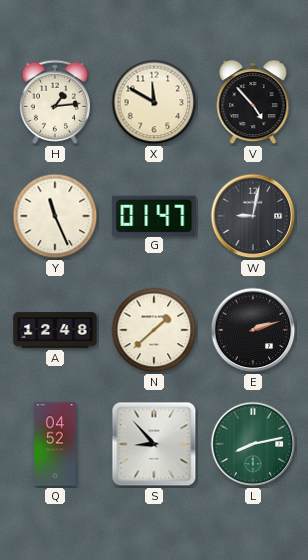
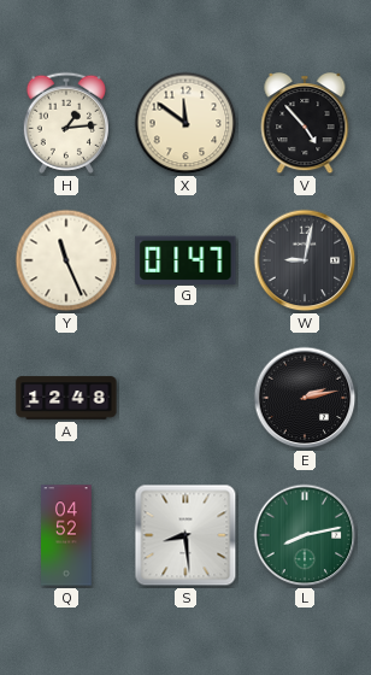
X: 11:50 -> 11:51 (185, 123)
N: 1:38 -> none (154, 330)
E: 2:12 -> 2:13 (305, 398)
S: 8:53 -> 8:29 (185, 535)
